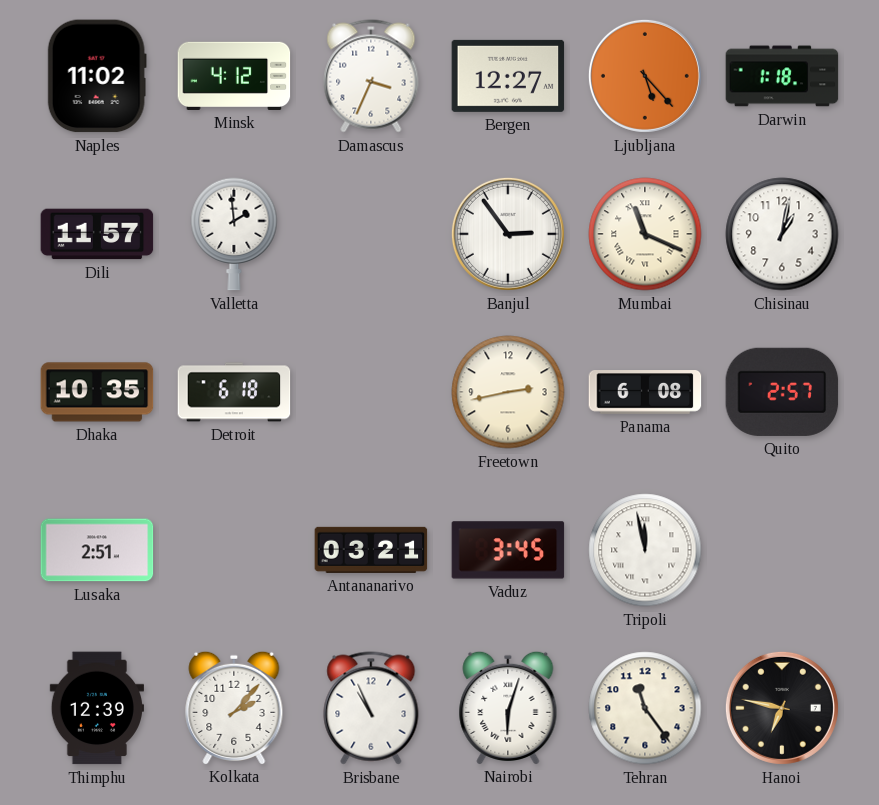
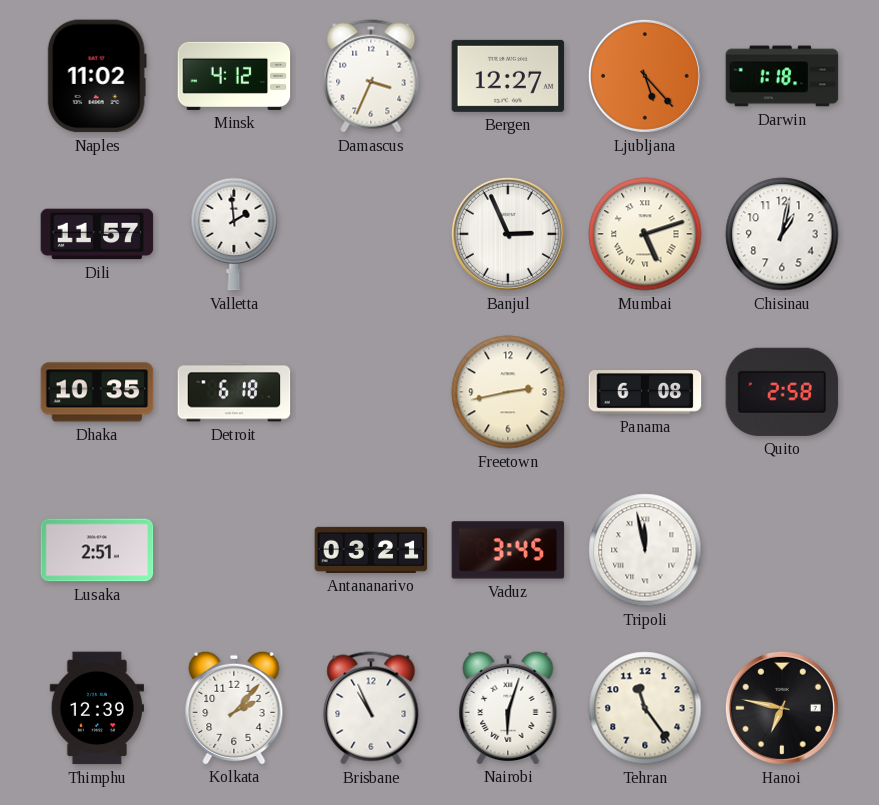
Banjul: 2:54 -> 2:56 (508, 234)
Mumbai: 11:19 -> 5:12 (645, 234)
Quito: 2:57 -> 2:58 (782, 392)
